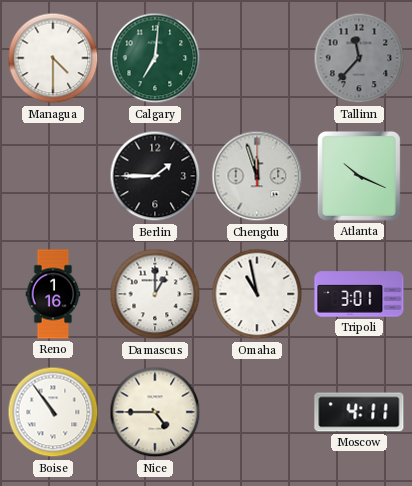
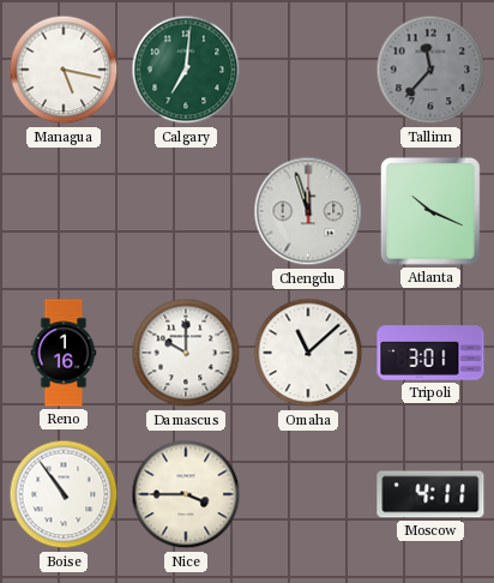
Managua: 4:30 -> 5:17 (64, 70)
Berlin: 1:45 -> none (155, 176)
Damascus: 1:00 -> 10:00 (186, 353)
Omaha: 10:58 -> 11:08 (308, 353)
Nice: 4:45 -> 3:45 (186, 494)
